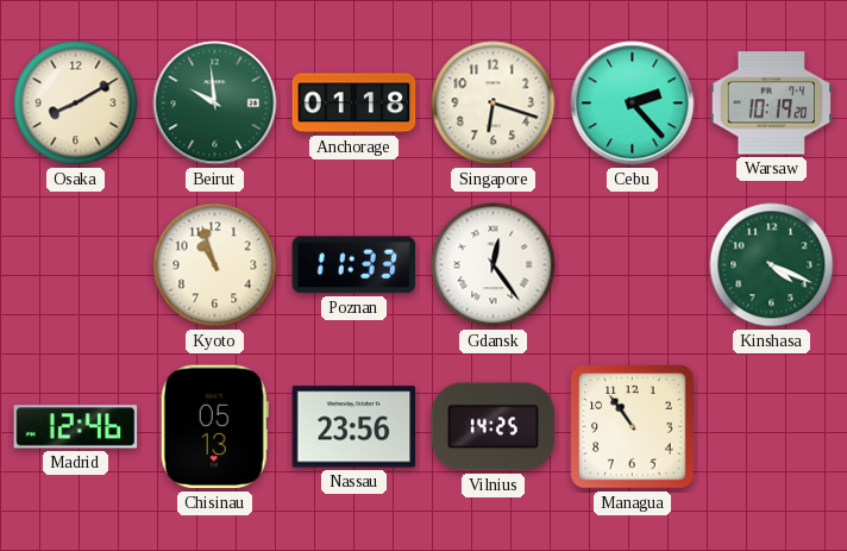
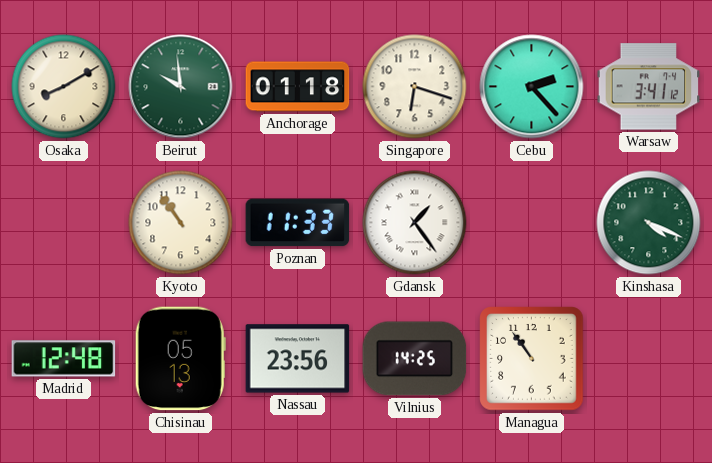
Warsaw: 10:19 -> 3:41 (649, 87)
Kyoto: 10:57 -> 10:54 (181, 223)
Gdansk: 12:24 -> 1:24 (415, 223)
Madrid: 12:46 -> 12:48 (64, 359)
